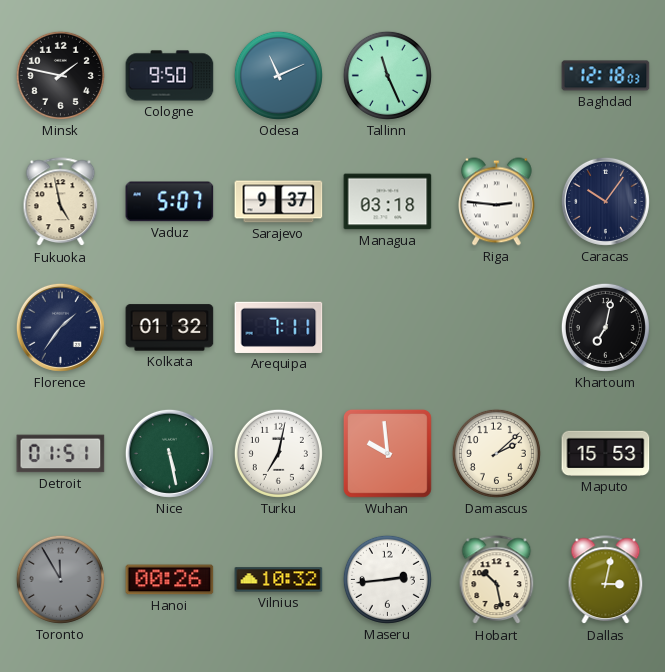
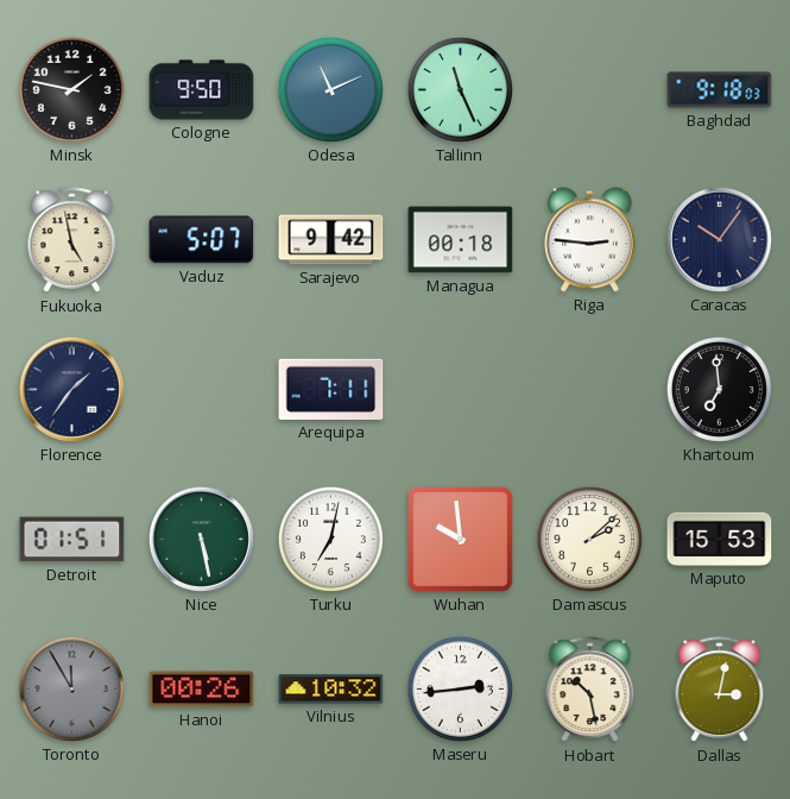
Baghdad: 12:18 -> 9:18 (720, 90)
Sarajevo: 9:37 -> 9:42 (331, 240)
Managua: 03:18 -> 00:18 (461, 240)
Kolkata: 01:32 -> none (170, 328)
Khartoum: 7:02 -> 6:59 (719, 389)
